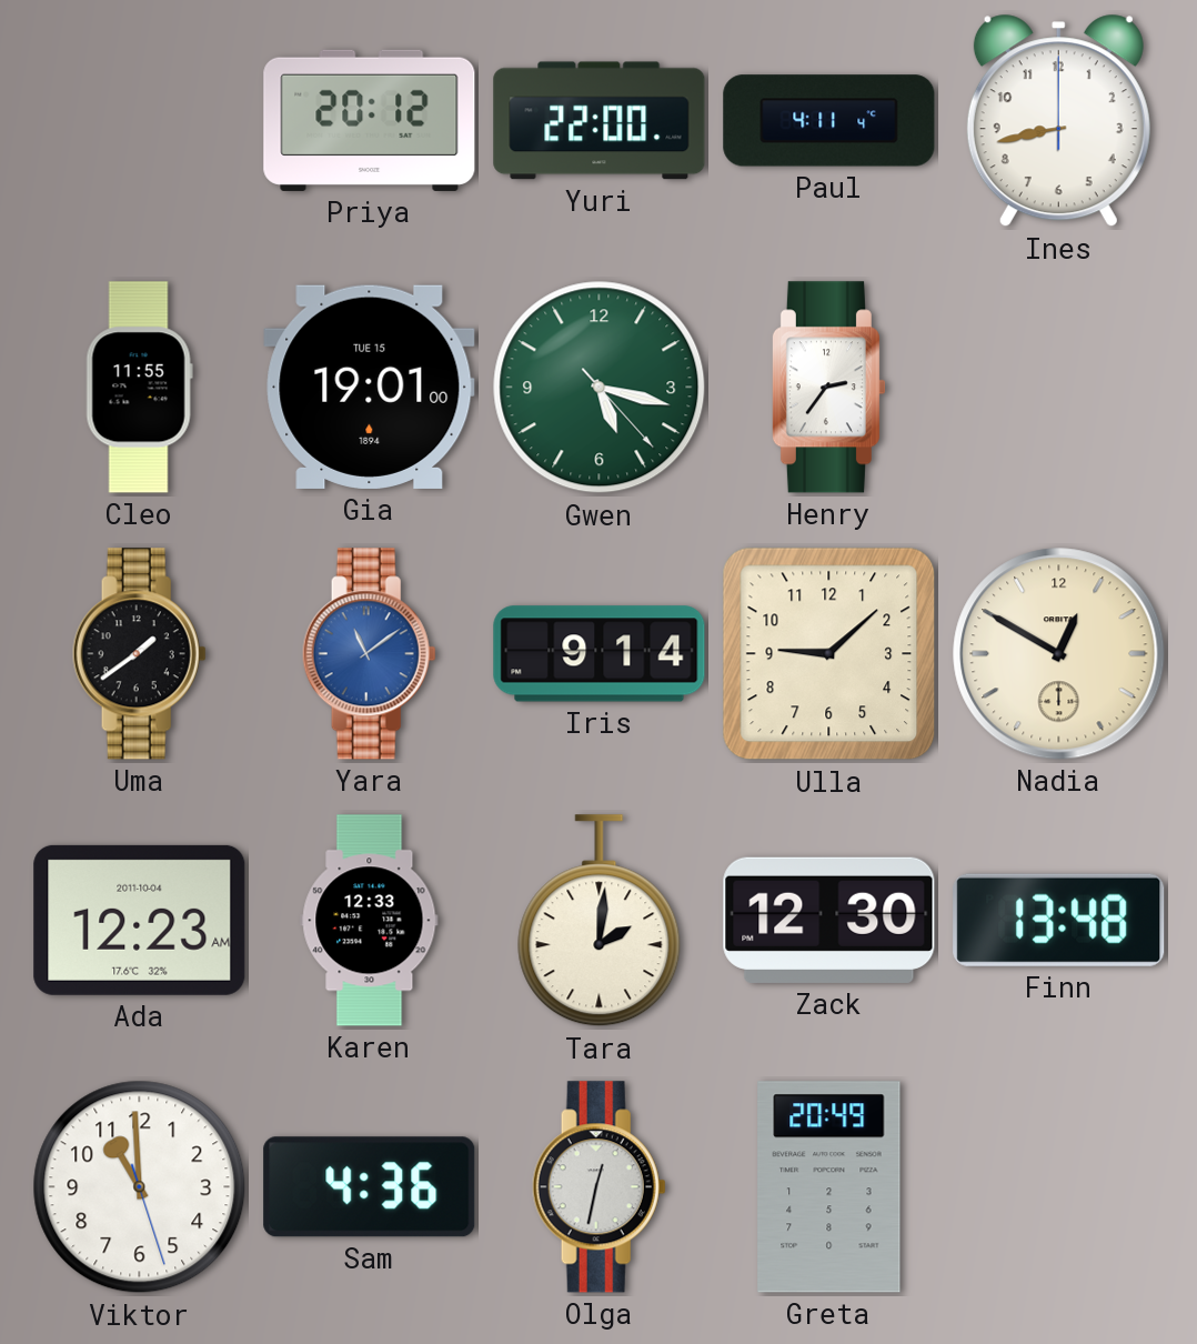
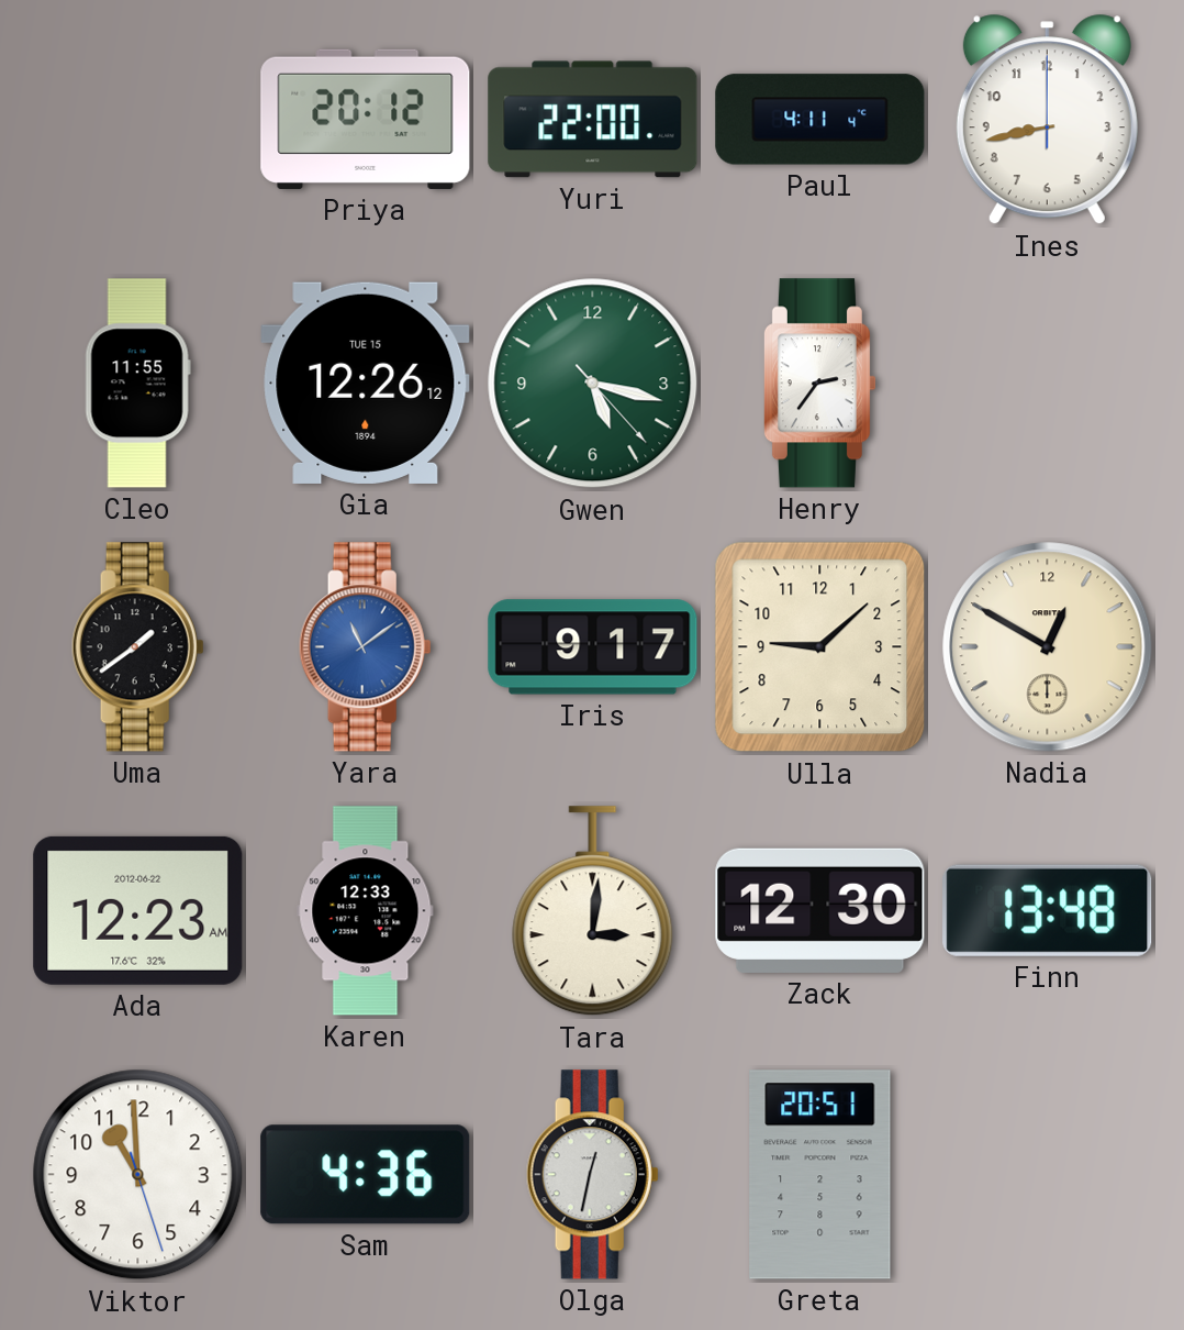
Gia: 19:01 -> 12:26 (366, 383)
Iris: 9:14 -> 9:17 (593, 647)
Ada date: 2011-10-04 -> 2012-06-22 (138, 910)
Tara: 2:01 -> 3:01 (593, 911)
Greta: 20:49 -> 20:51 (820, 1175)
